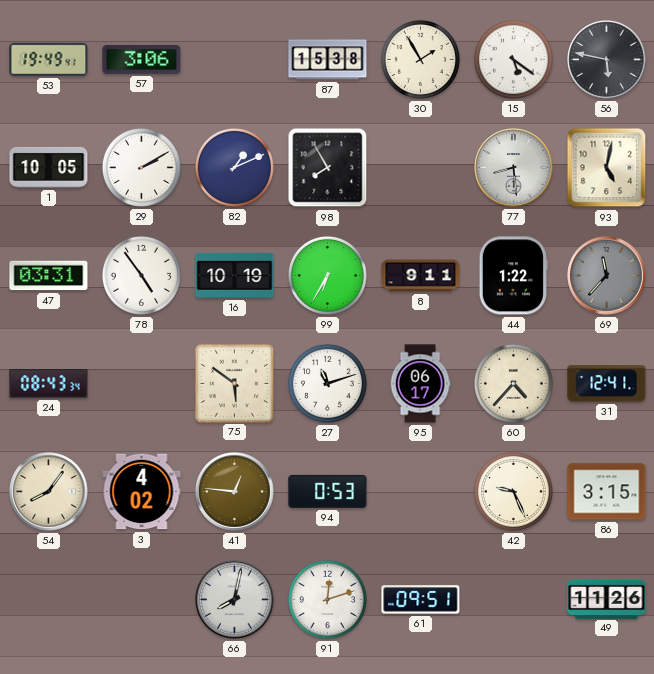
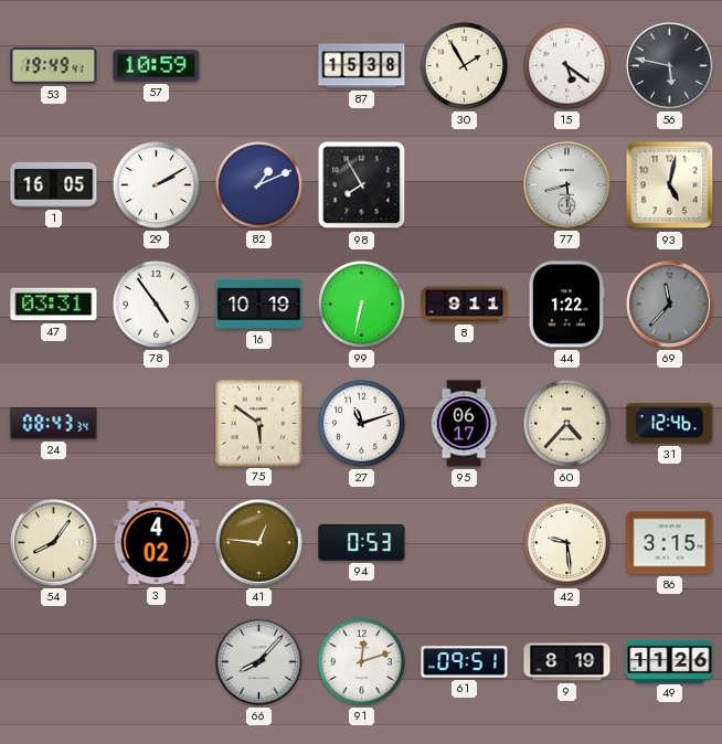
57: 3:06 -> 10:59 (157, 65)
1: 10:05 -> 16:05 (54, 184)
99: 6:35 -> 6:32 (361, 304)
31: 12:41 -> 12:46 (670, 424)
42: 9:26 -> 9:29 (566, 542)
66: 8:02 -> 8:07 (259, 662)
9: none -> 8:19 (567, 662)
